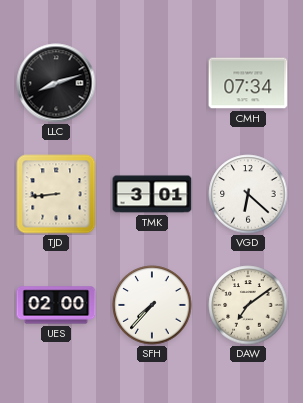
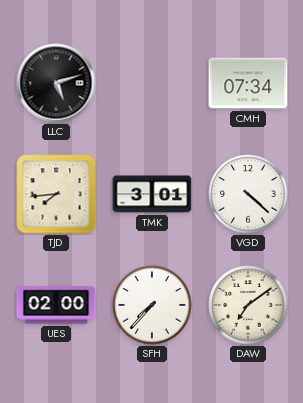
LLC: 8:12 -> 5:12 (56, 83)
TJD: 8:44 -> 7:44 (56, 194)
VGD: 6:22 -> 4:22 (248, 194)
